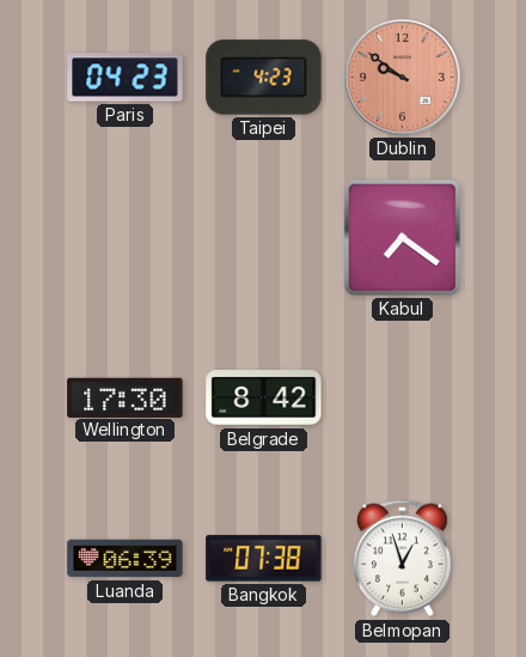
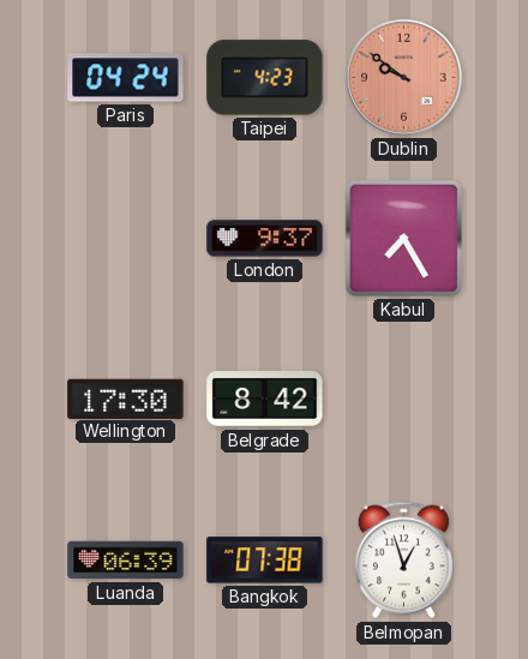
Paris: 04:23 -> 04:24 (126, 78)
London: none -> 9:37 (265, 239)
Kabul: 7:21 -> 7:25 (403, 238)
